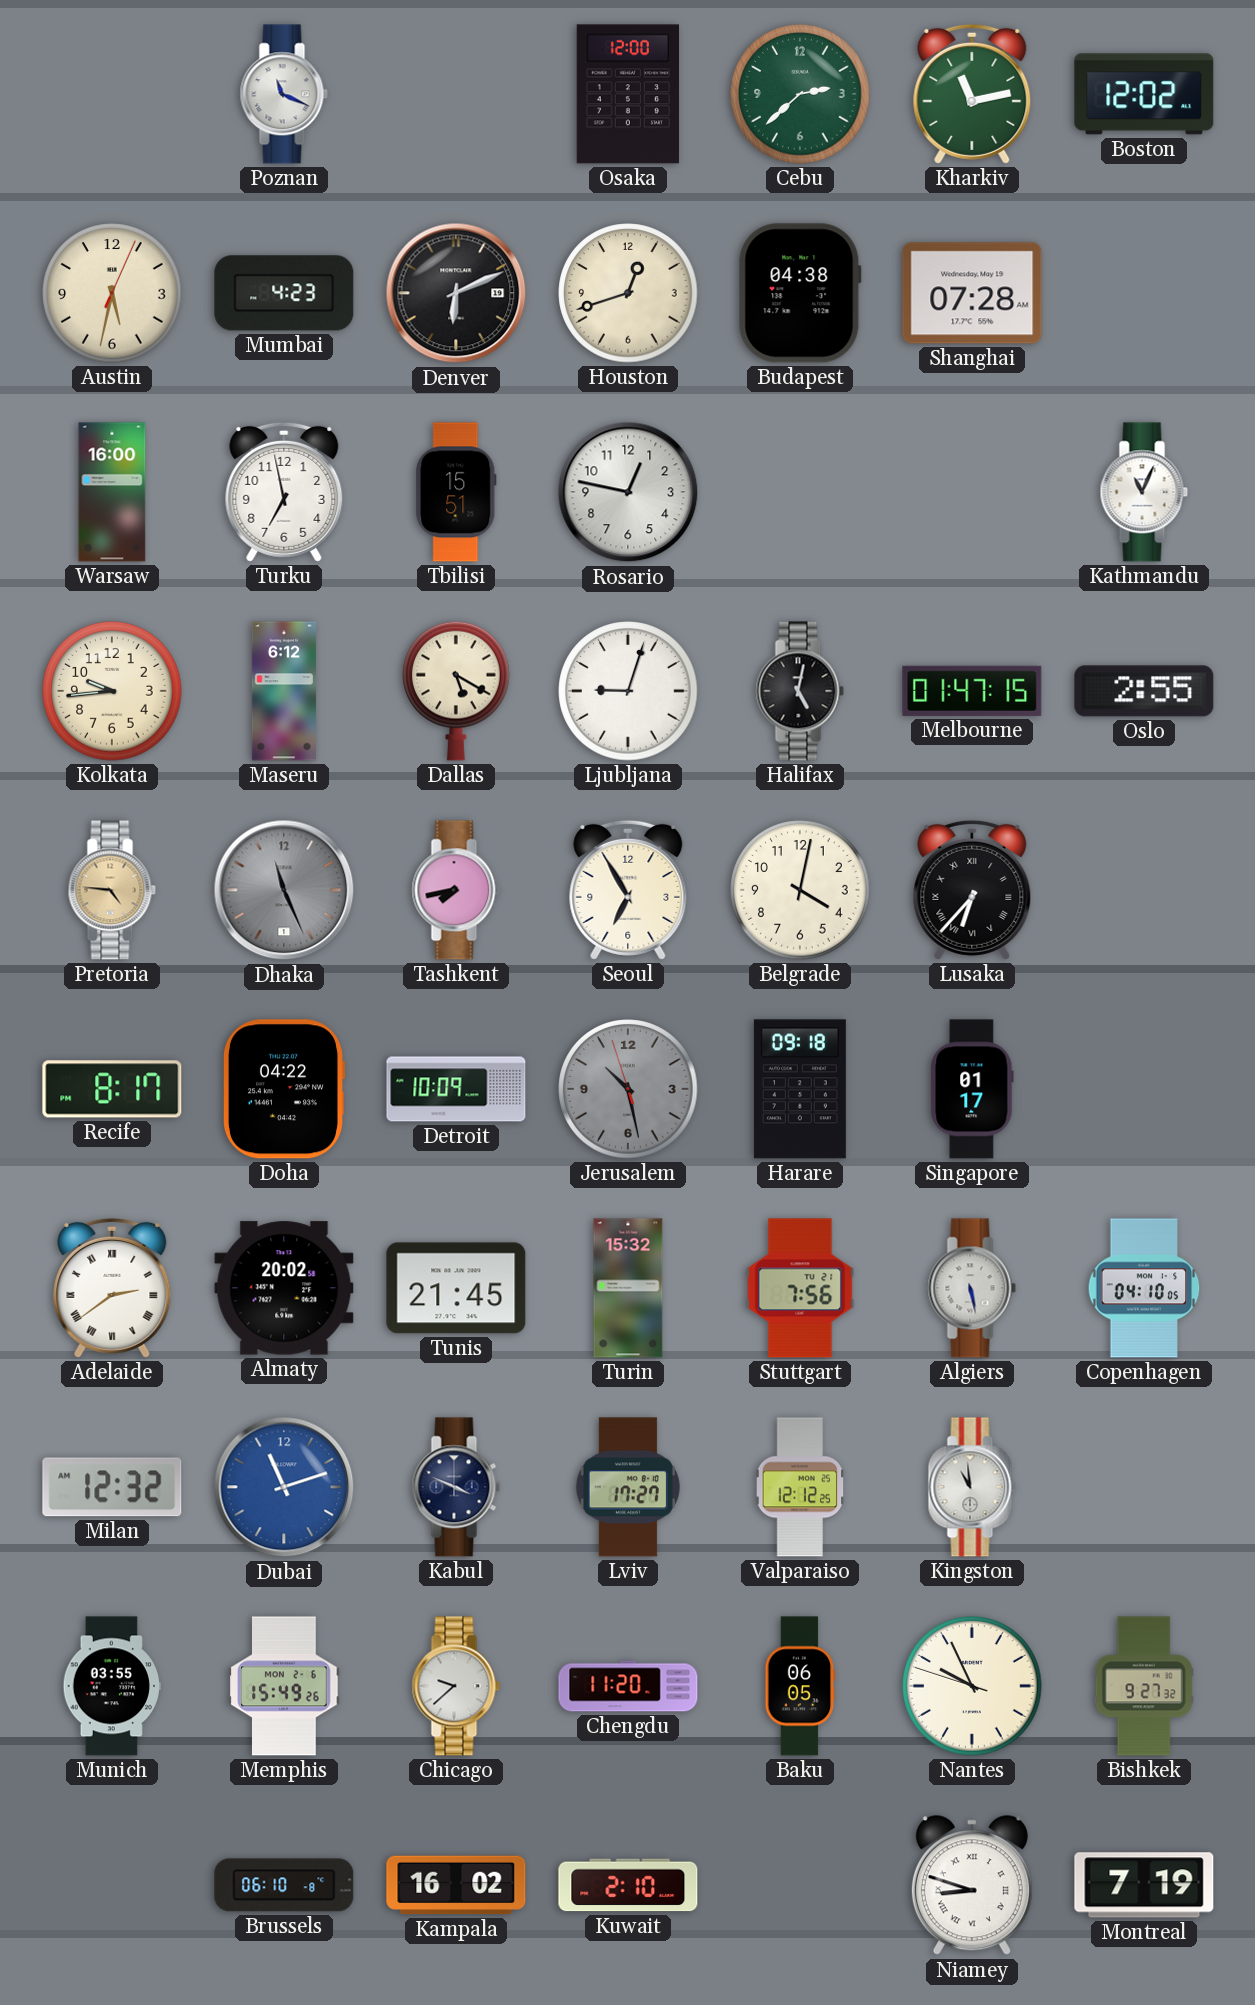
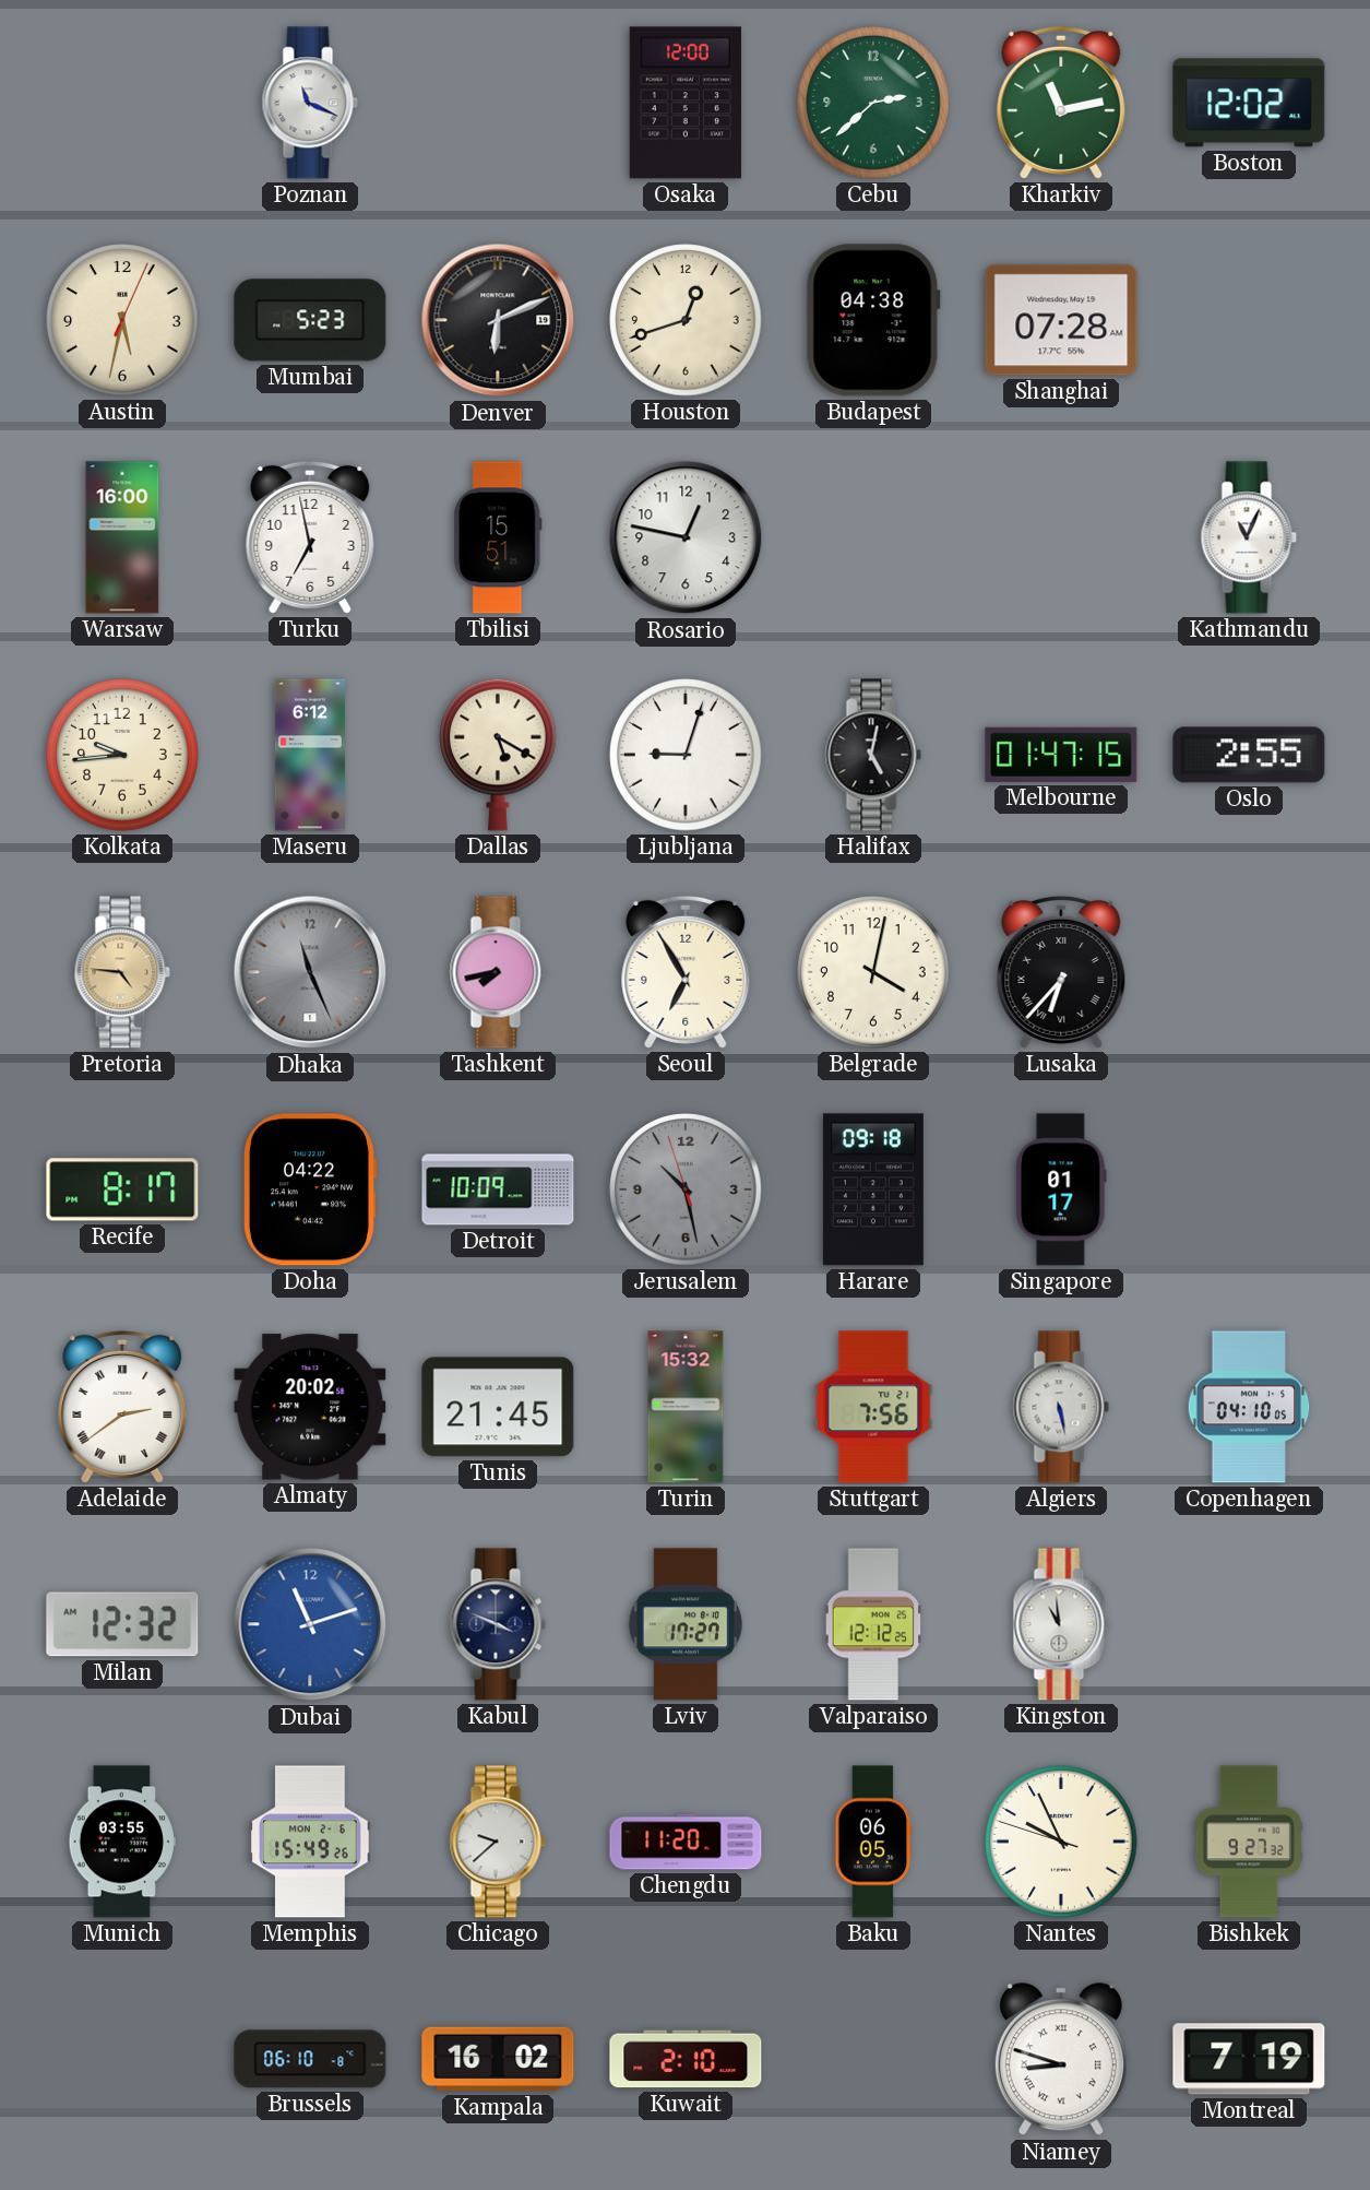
Mumbai: 4:23 -> 5:23 (310, 320)
